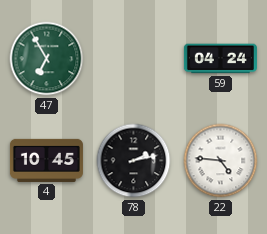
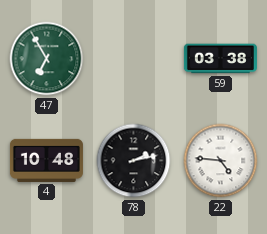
59: 04:24 -> 03:38 (220, 59)
4: 10:45 -> 10:48 (46, 160)
